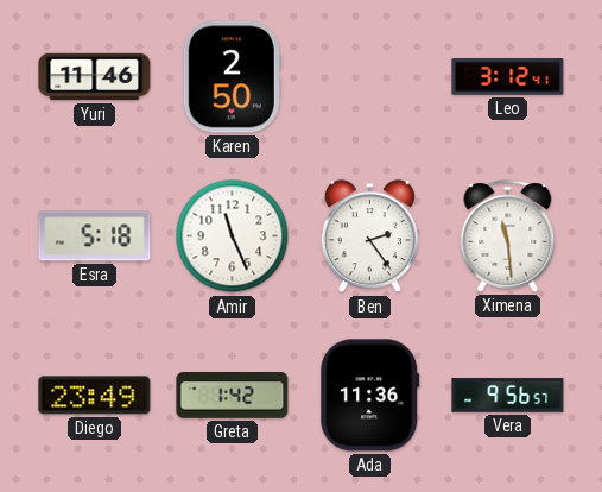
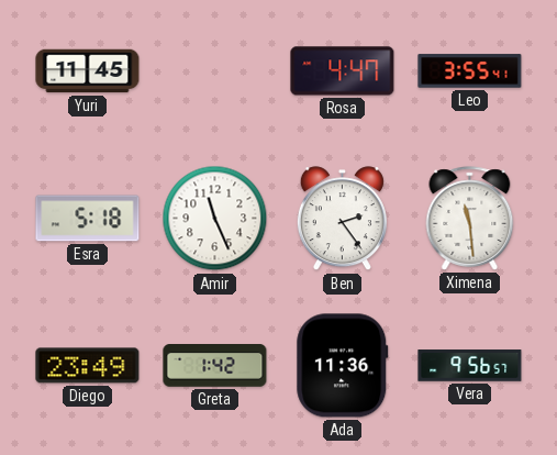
Yuri: 11:46 -> 11:45 (88, 71)
Karen: 2:50 -> none (232, 77)
Rosa: none -> 4:47 (343, 71)
Leo: 3:12 -> 3:55 (470, 71)
